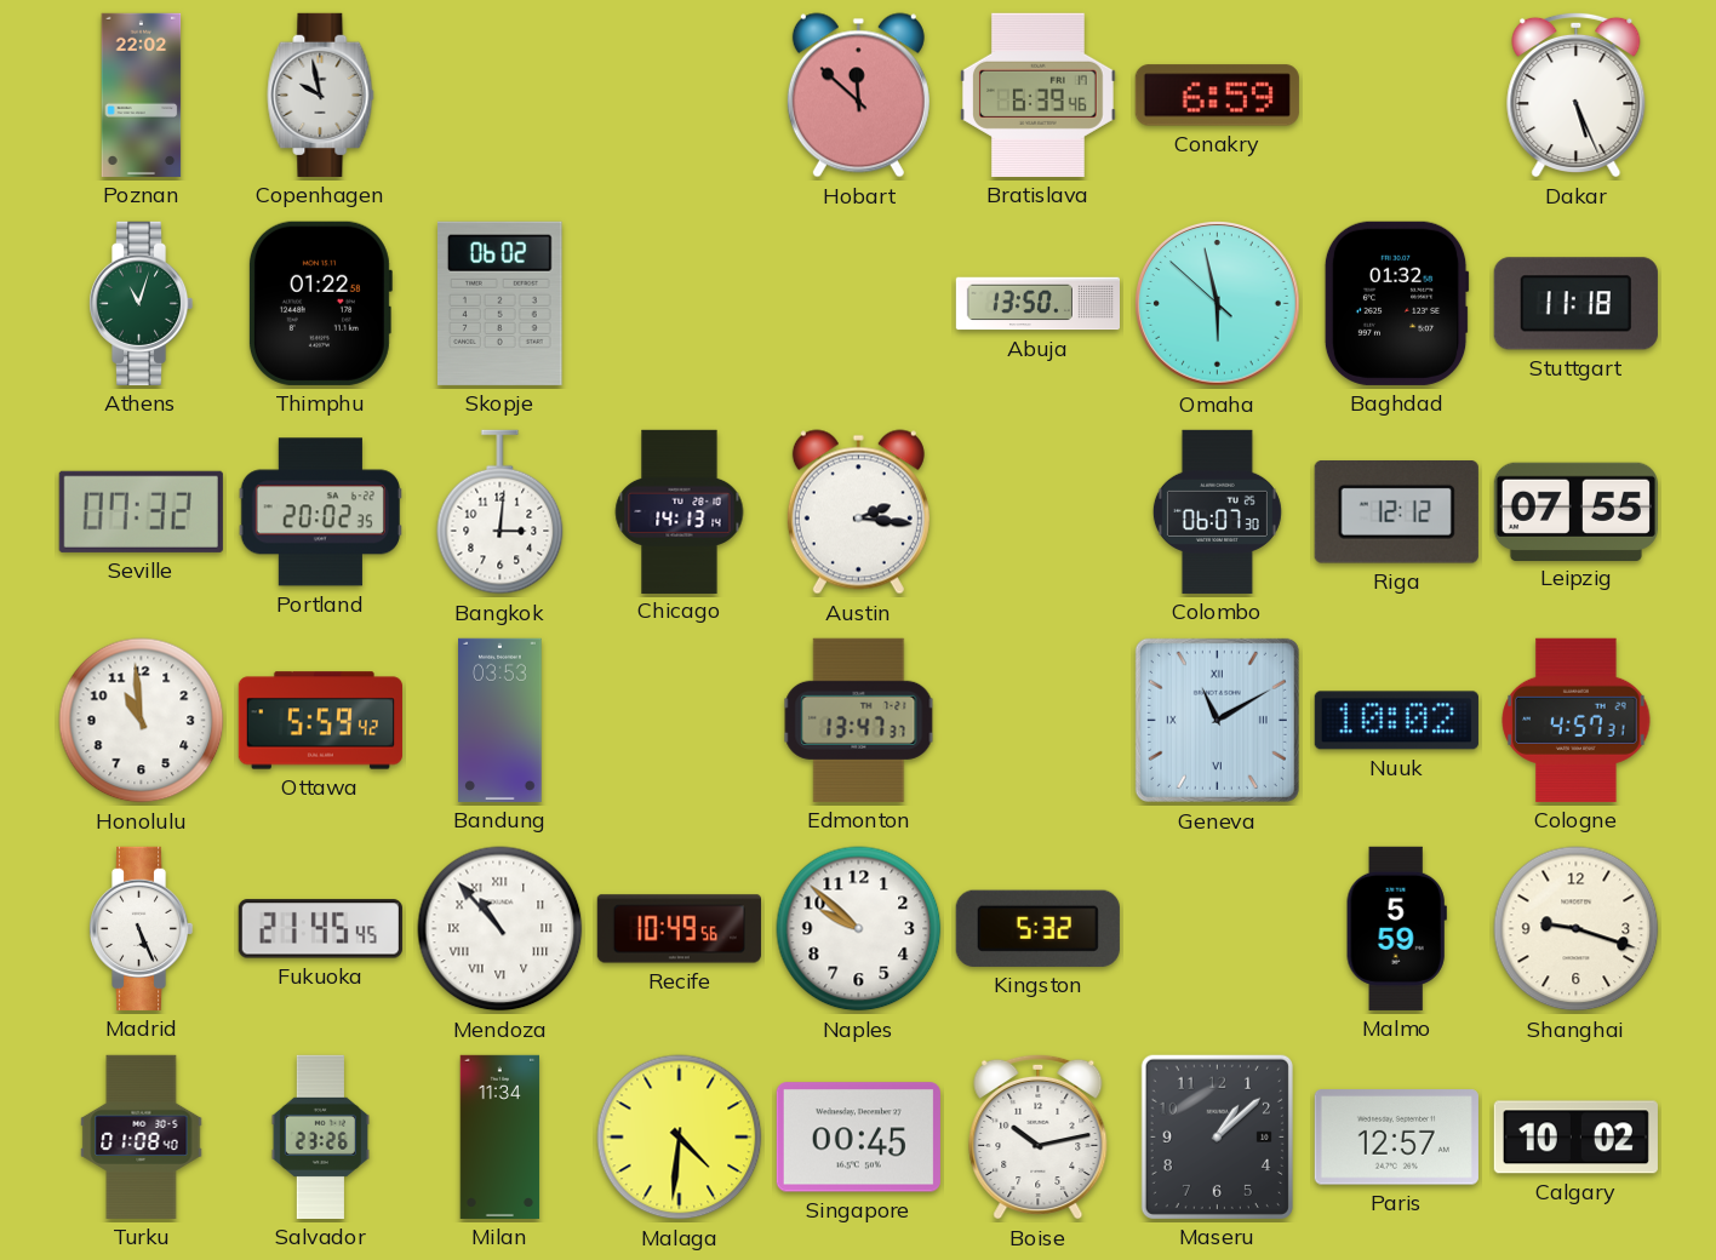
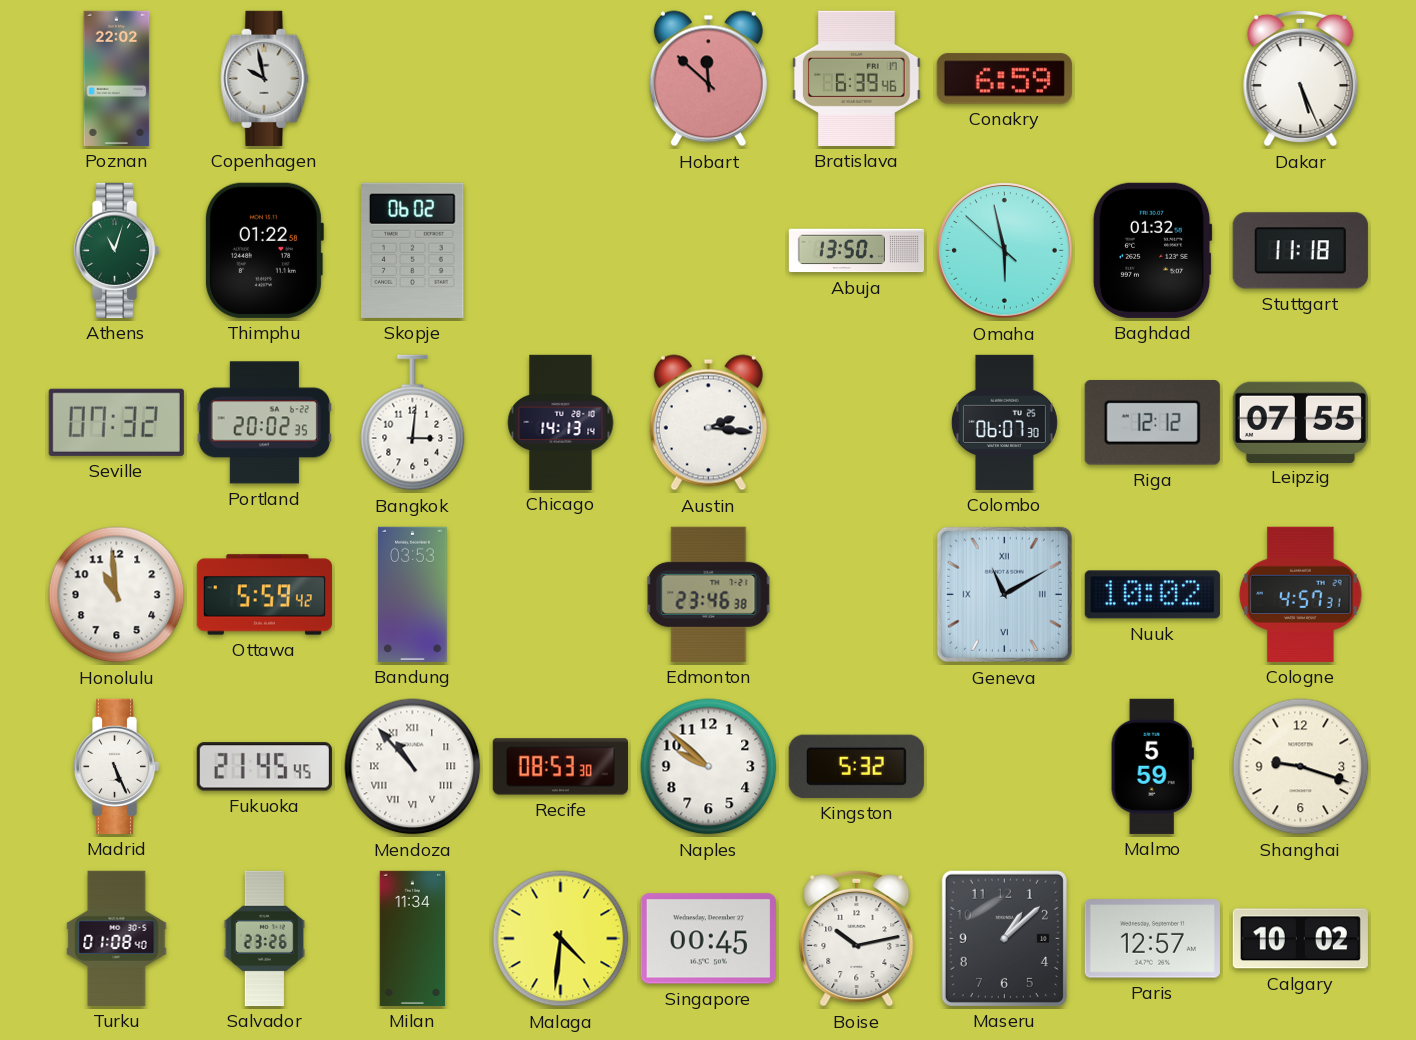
Edmonton: 13:47 -> 23:46 (709, 594)
Recife: 10:49 -> 08:53 (560, 767)
